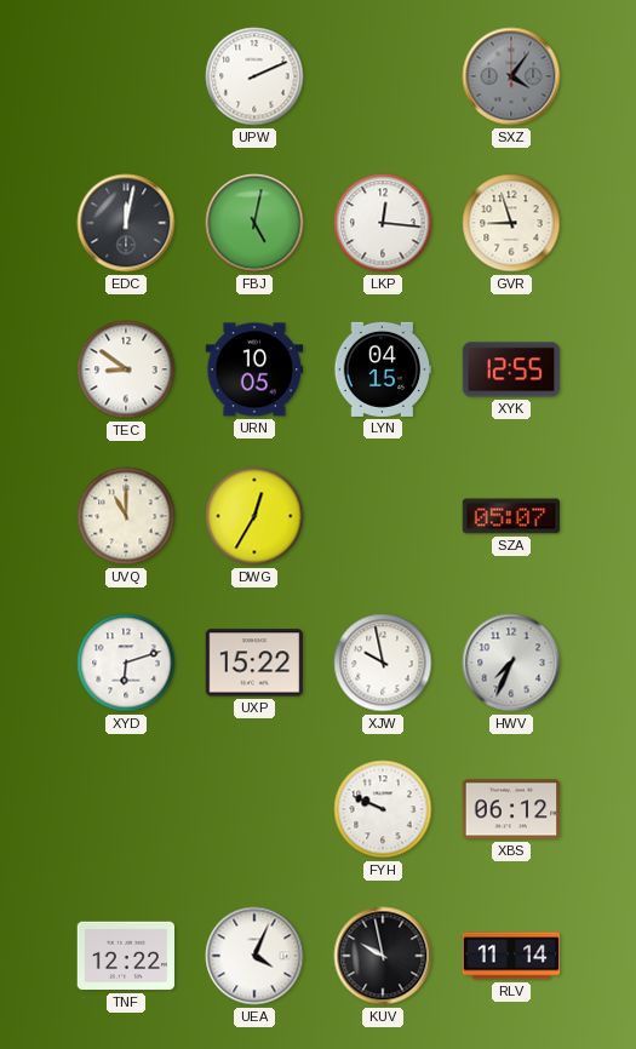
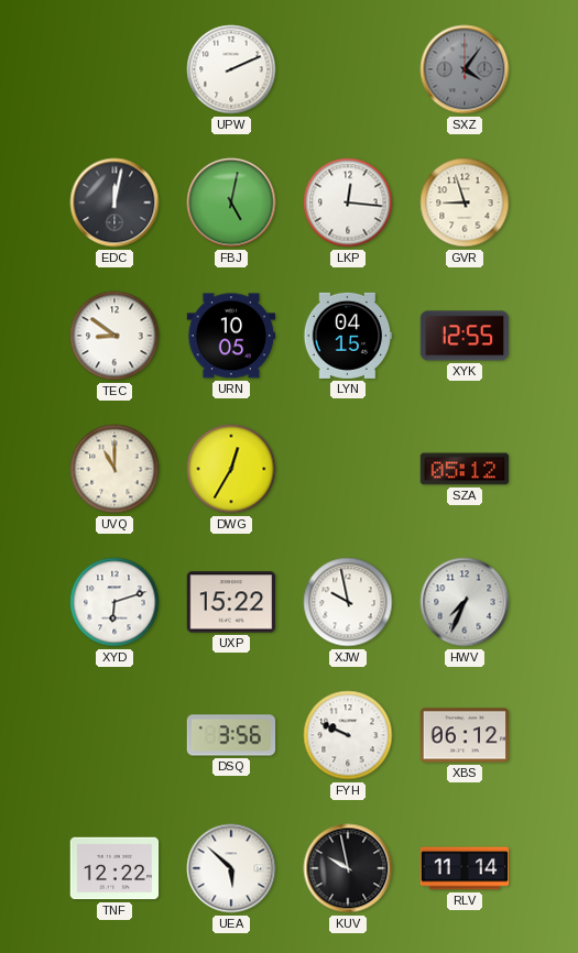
SZA: 05:07 -> 05:12 (465, 469)
DSQ: none -> 3:56 (231, 735)
UEA: 4:04 -> 5:52 (231, 868)
